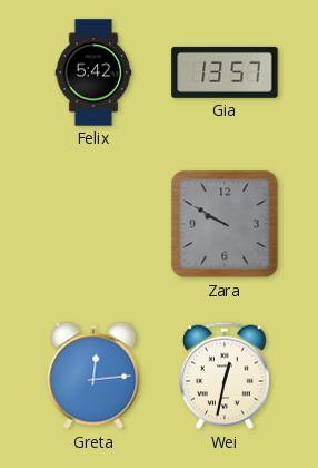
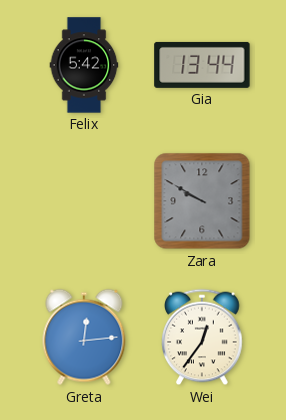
Gia: 13:57 -> 13:44 (202, 65)
Wei: 12:32 -> 12:36 (202, 337)
